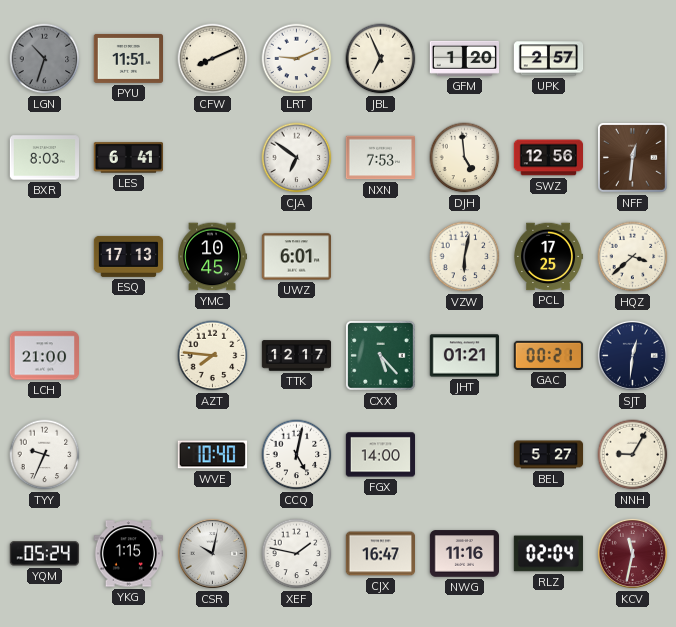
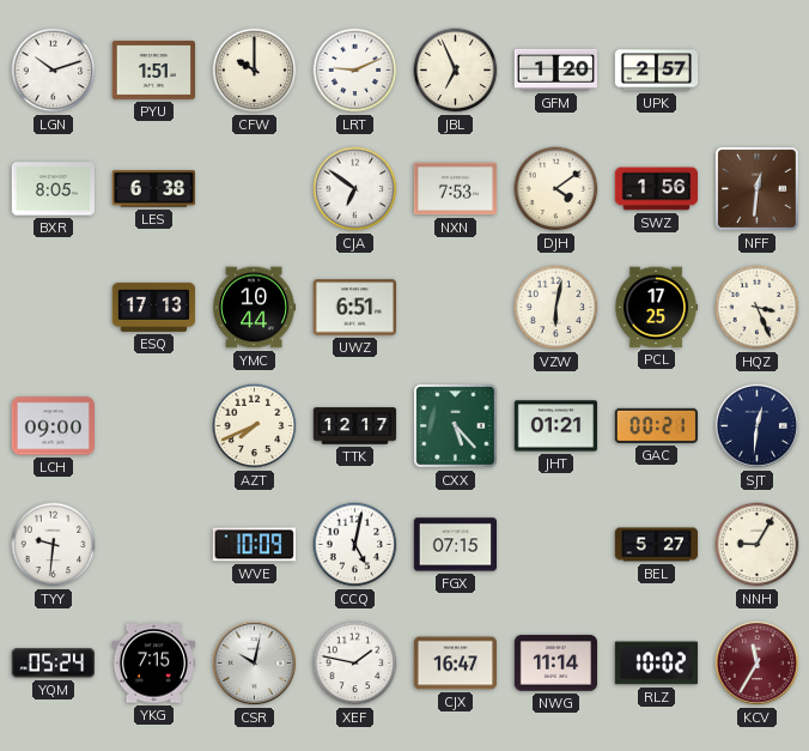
LGN: 10:33 -> 10:12 (54, 71)
LGN dial: grey -> white (54, 71)
PYU: 11:51 -> 1:51 (153, 69)
CFW: 8:11 -> 10:00 (255, 71)
BXR: 8:03 -> 8:05 (53, 189)
LES: 6:41 -> 6:38 (153, 189)
DJH: 4:59 -> 4:09 (556, 189)
SWZ: 12:56 -> 1:56 (656, 189)
YMC: 10:45 -> 10:44 (254, 308)
UWZ: 6:01 -> 6:51 (354, 308)
HQZ: 3:38 -> 3:26 (758, 308)
LCH: 21:00 -> 09:00 (53, 426)
AZT: 7:46 -> 7:41 (255, 426)
TYY: 9:34 -> 9:31 (54, 545)
WVE: 10:40 -> 10:09 (254, 545)
FGX: 14:00 -> 07:15 (455, 545)
YKG: 1:15 -> 7:15 (153, 664)
NWG: 11:16 -> 11:14 (555, 664)
RLZ: 02:04 -> 10:02 (656, 664)
KCV: 11:32 -> 11:35 (756, 662)
